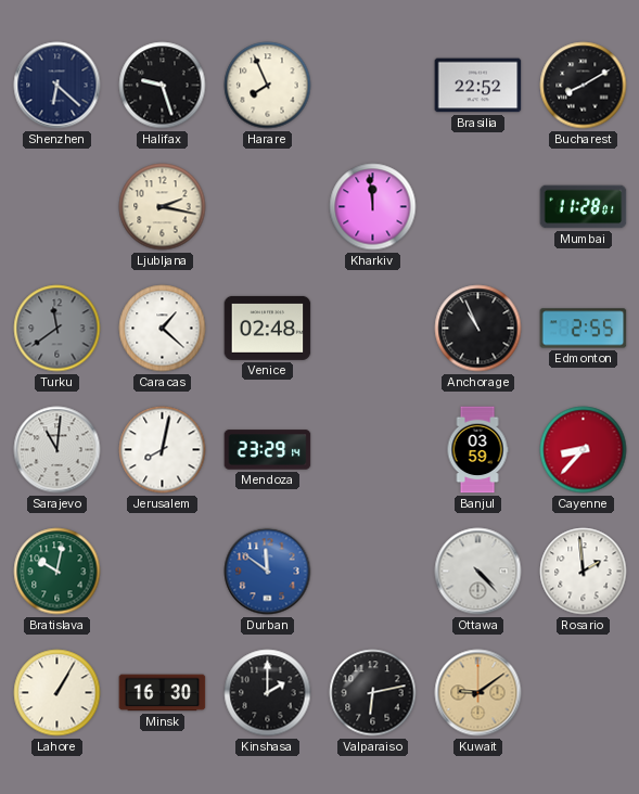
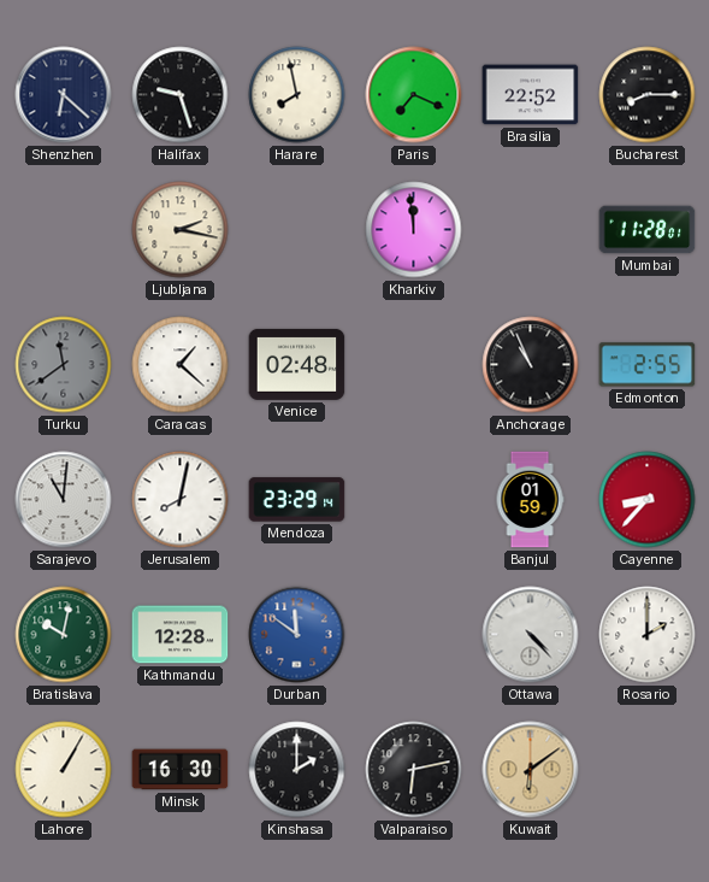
Harare: 7:56 -> 7:58 (297, 95)
Paris: none -> 7:19 (414, 95)
Bucharest: 8:10 -> 8:15 (648, 95)
Banjul: 03:59 -> 01:59 (530, 500)
Kathmandu: none -> 12:28 (181, 635)
Rosario: 1:59 -> 2:00 (648, 635)
Kuwait: 9:09 -> 6:09 (531, 770)
